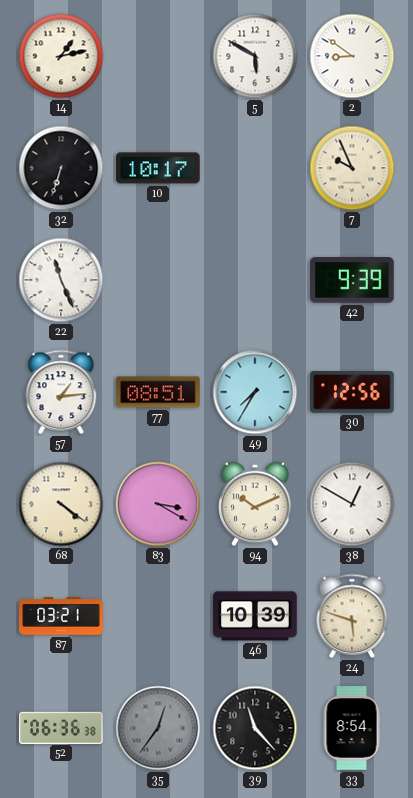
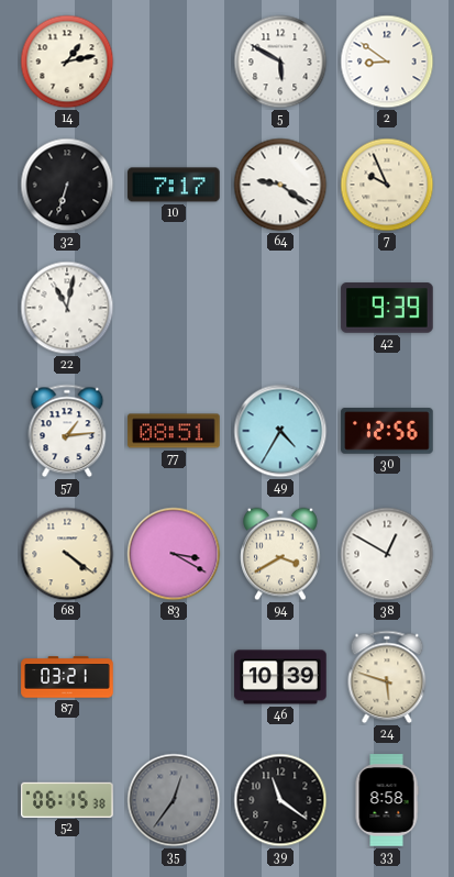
10: 10:17 -> 7:17 (174, 185)
64: none -> 9:21 (280, 185)
22: 11:26 -> 11:02 (67, 308)
49: 7:35 -> 4:35 (280, 431)
94: 10:11 -> 3:40 (280, 554)
52: 06:36 -> 06:15 (67, 799)
39: 11:23 -> 11:21 (280, 800)
33: 8:54 -> 8:58 (387, 800)
